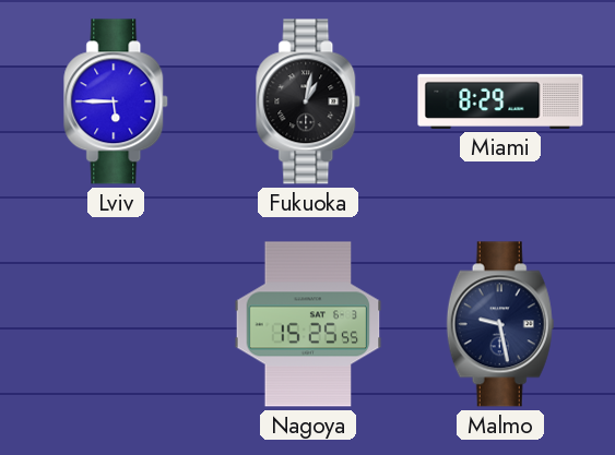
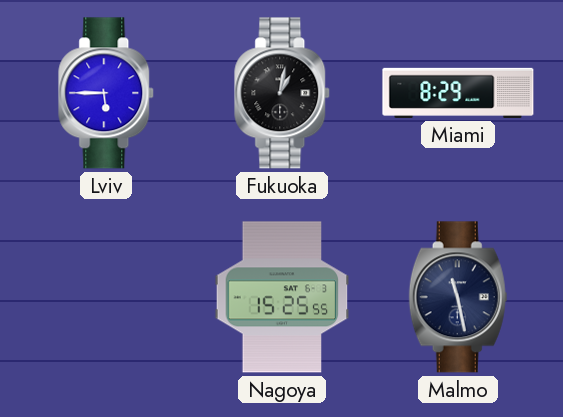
Malmo: 9:28 -> 11:28 (458, 297)
